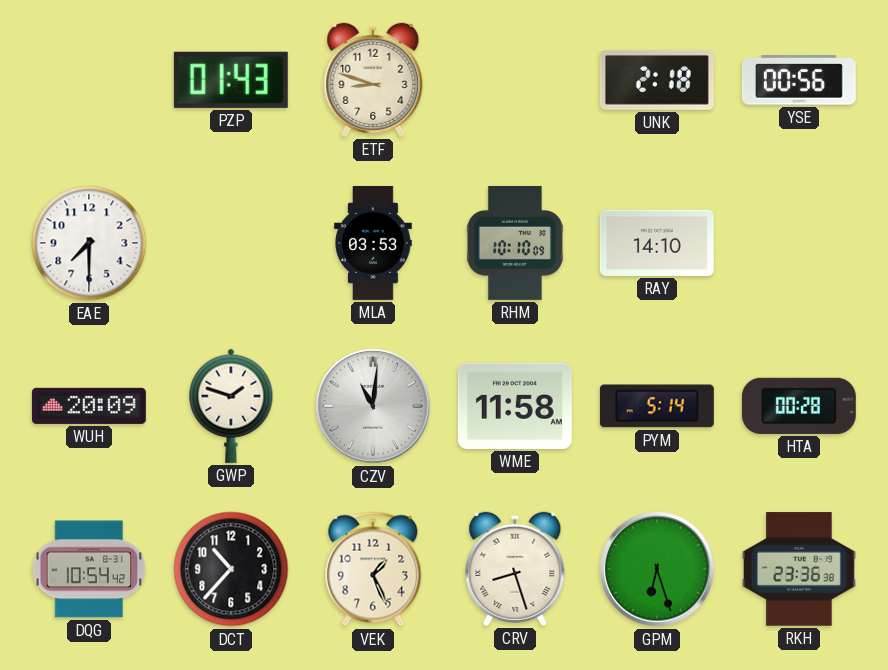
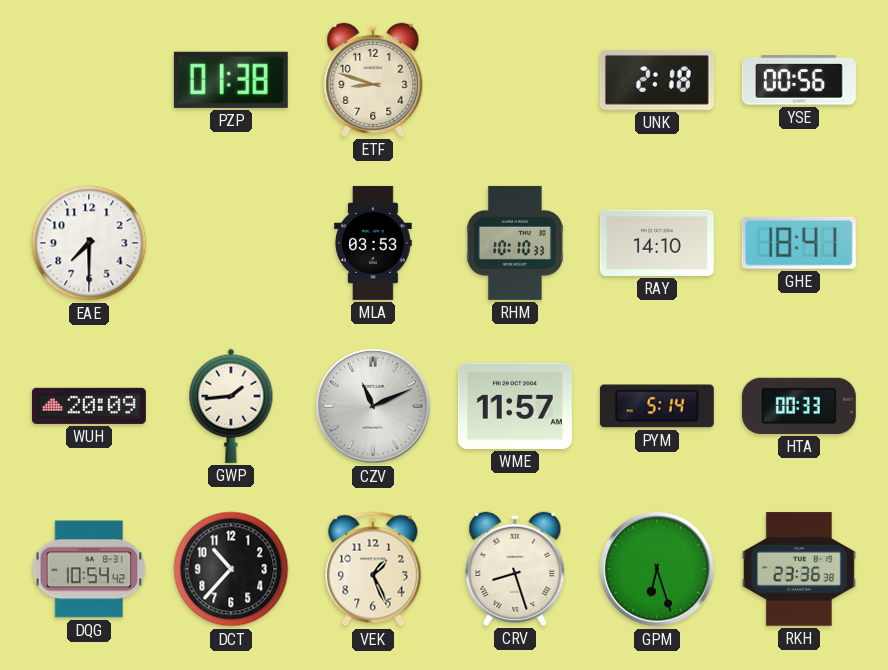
PZP: 01:43 -> 01:38 (231, 80)
RHM: 10:10:09 -> 10:10:33 (515, 243)
GHE: none -> 18:41 (799, 243)
GWP: 1:48 -> 1:44 (231, 406)
CZV: 11:01 -> 11:11 (373, 406)
WME: 11:58 -> 11:57 (515, 406)
HTA: 00:28 -> 00:33 (799, 406)
